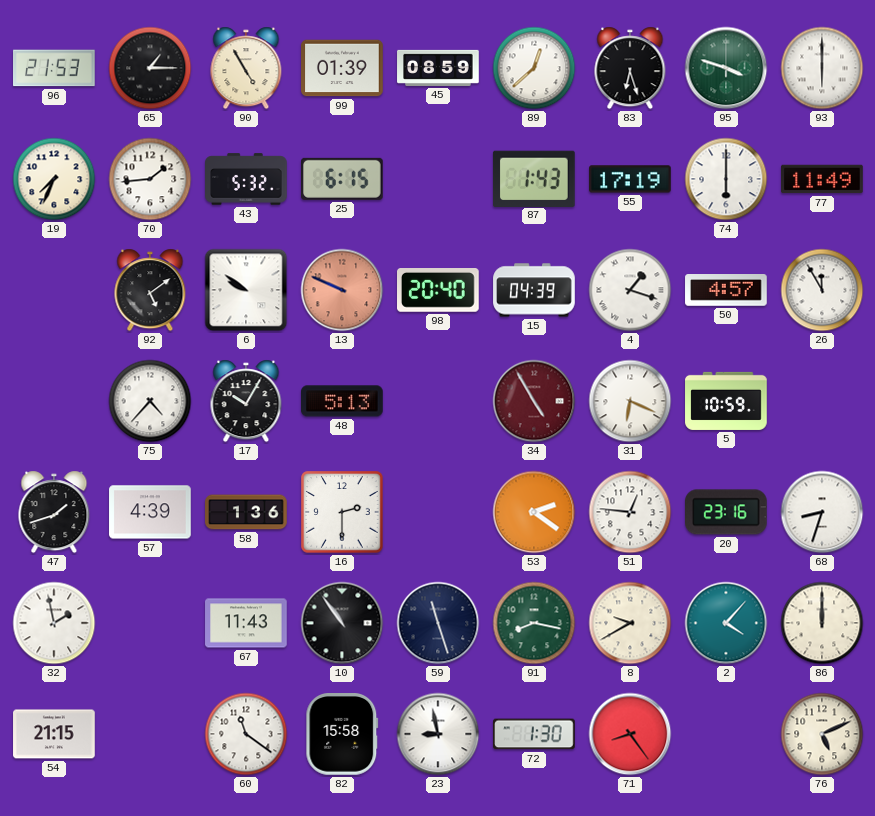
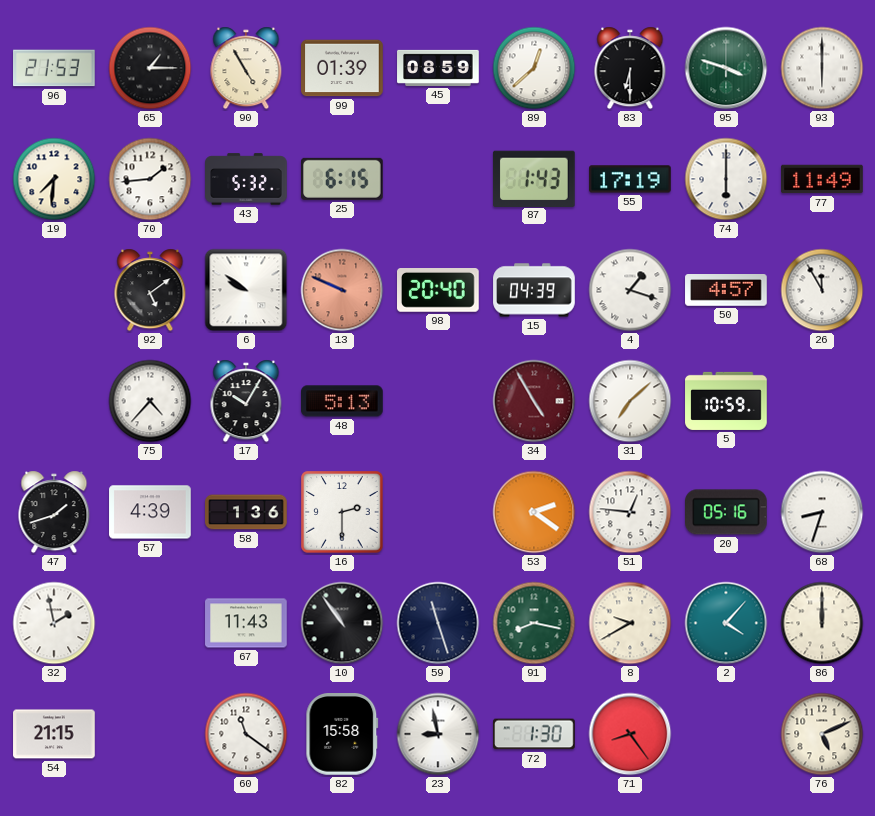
83: 6:27 -> 6:30 (630, 68)
19: 7:34 -> 7:31 (54, 179)
31: 6:19 -> 7:08 (630, 401)
20: 23:16 -> 05:16 (727, 512)
